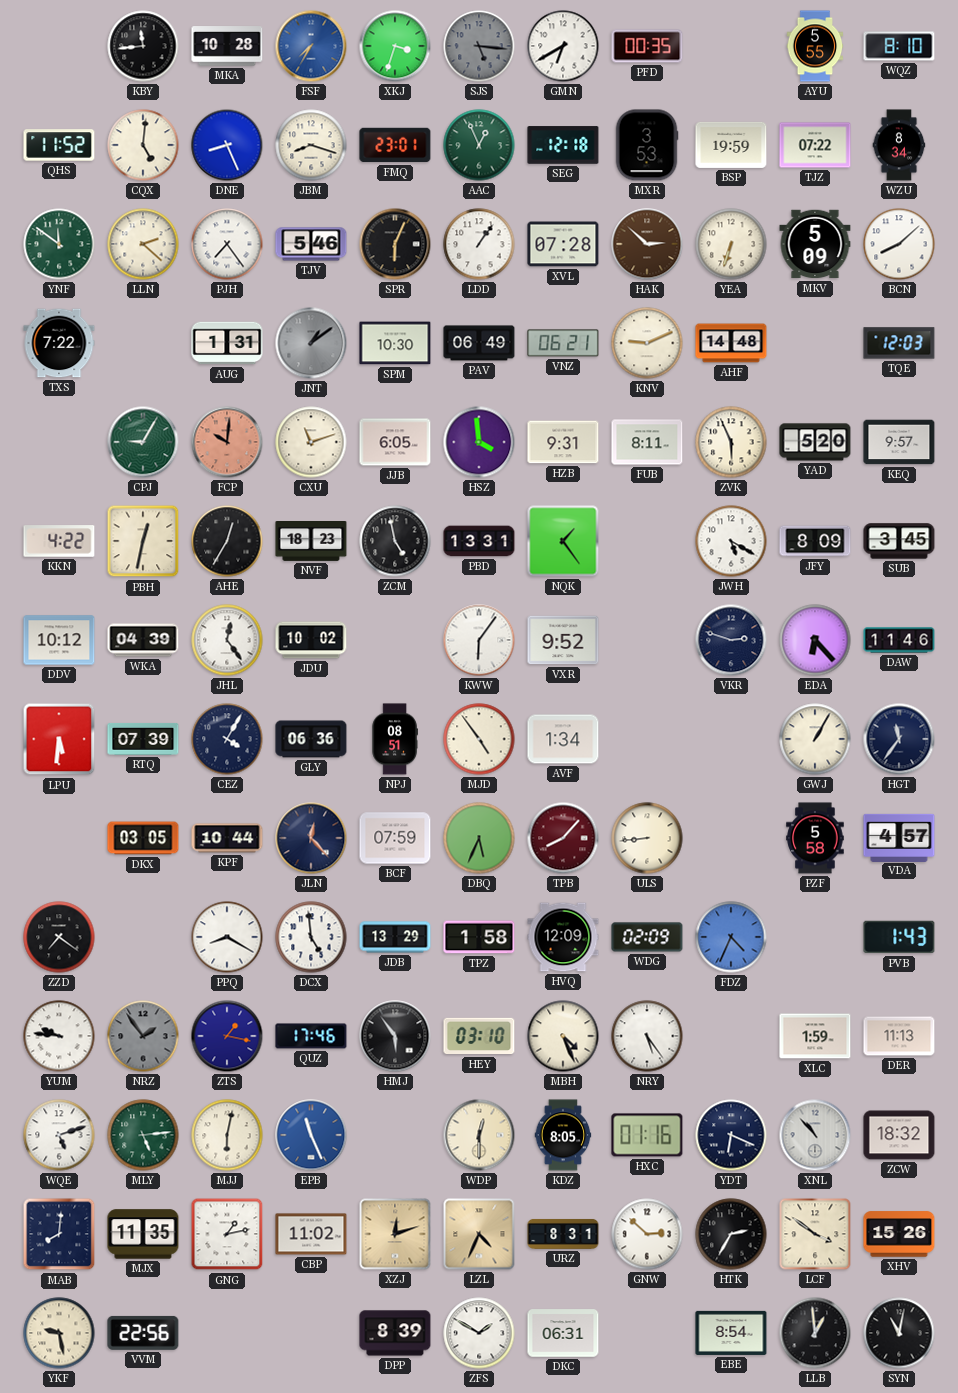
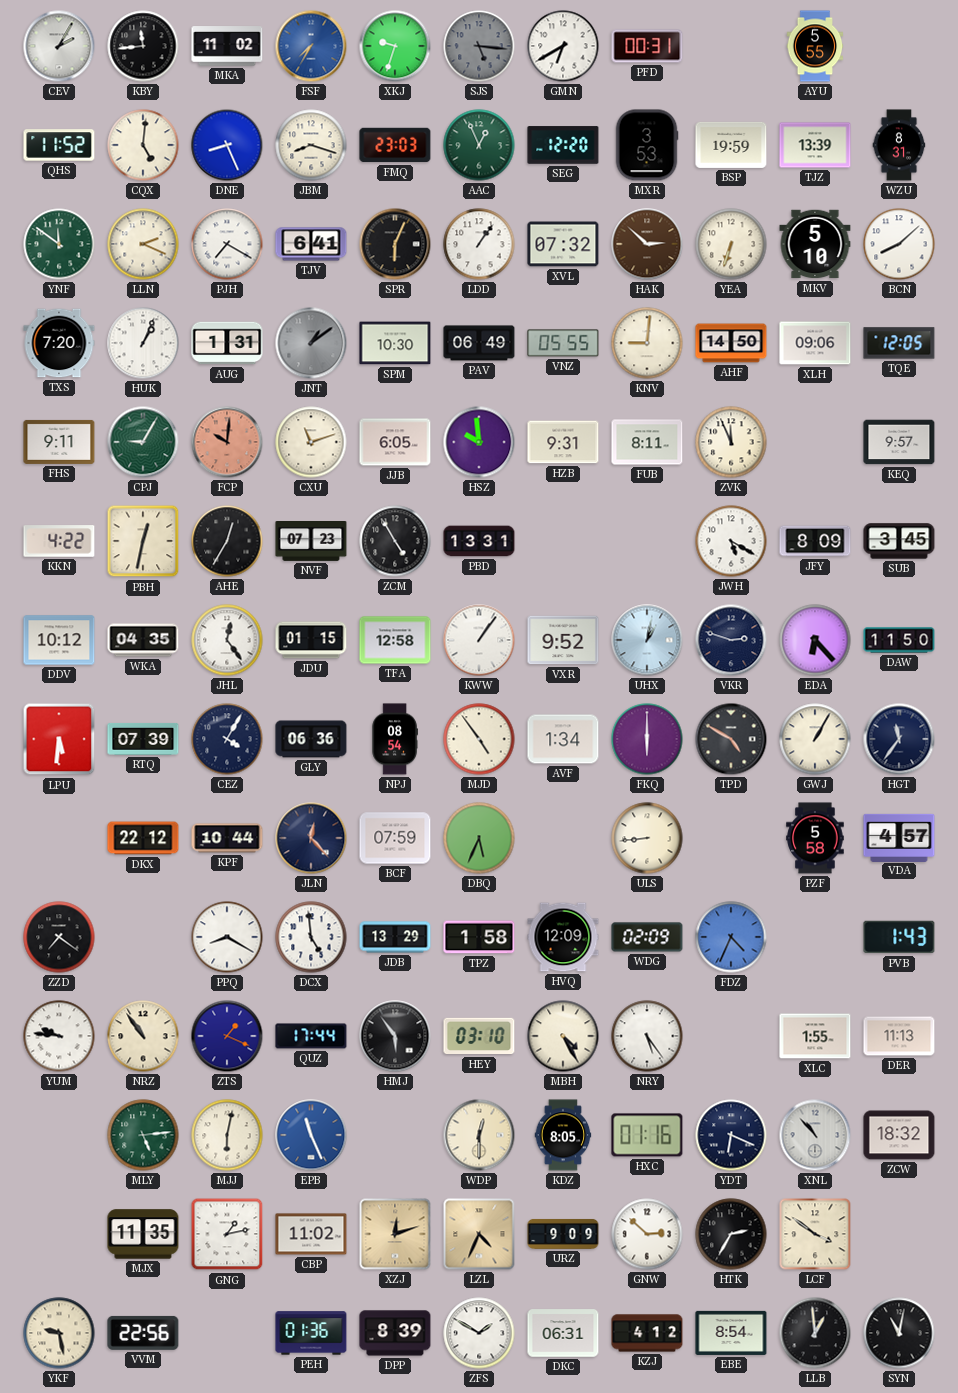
CEV: none -> 2:05 (59, 46)
MKA: 10:28 -> 11:02 (227, 46)
XKJ: 3:33 -> 9:33 (395, 46)
PFD: 00:35 -> 00:31 (647, 46)
WQZ: 8:10 -> none (899, 46)
FMQ: 23:01 -> 23:03 (395, 145)
SEG: 12:18 -> 12:20 (563, 145)
TJZ: 07:22 -> 13:39 (815, 145)
WZU: 8:34 -> 8:31 (899, 145)
LLN: 2:22 -> 2:19 (143, 244)
PJH: 7:24 -> 7:20 (227, 244)
TJV: 5:46 -> 6:41 (311, 244)
XVL: 07:28 -> 07:32 (563, 244)
MKV: 5:09 -> 5:10 (815, 244)
TXS: 7:22 -> 7:20 (59, 343)
HUK: none -> 1:04 (143, 343)
VNZ: 06:21 -> 05:55 (563, 343)
KNV: 9:11 -> 9:01 (647, 343)
AHF: 14:48 -> 14:50 (731, 343)
XLH: none -> 09:06 (815, 343)
TQE: 12:03 -> 12:05 (899, 343)
FHS: none -> 9:11 (59, 442)
HSZ: 3:59 -> 9:59 (479, 442)
ZVK: 5:56 -> 11:56 (731, 442)
YAD: 5:20 -> none (815, 442)
NVF: 18:23 -> 07:23 (311, 542)
ZCM: 4:58 -> 4:55 (395, 541)
NQK: 1:24 -> none (563, 541)
WKA: 04:39 -> 04:35 (143, 640)
JDU: 10:02 -> 01:15 (311, 640)
TFA: none -> 12:58 (395, 640)
KWW: 6:06 -> 1:06 (479, 640)
UHX: none -> 1:02 (647, 640)
DAW: 11:46 -> 11:50 (899, 640)
NPJ: 08:51 -> 08:54 (395, 739)
FKQ: none -> 6:00 (647, 739)
TPD: none -> 4:50 (731, 739)
DKX: 03:05 -> 22:12 (143, 838)
TPB: 8:07 -> none (563, 838)
NRZ: 1:54 -> 10:54 (143, 1036)
NRZ dial: grey -> cream (143, 1036)
ZTS: 1:17 -> 1:19 (227, 1036)
QUZ: 17:46 -> 17:44 (311, 1036)
MBH: 4:26 -> 4:25 (563, 1036)
XLC: 1:59 -> 1:55 (815, 1036)
WQE: 5:12 -> none (59, 1135)
MAB: 8:01 -> none (59, 1234)
URZ: 8:31 -> 9:09 (563, 1234)
XHV: 15:26 -> none (899, 1234)
PEH: none -> 01:36 (311, 1333)
KZJ: none -> 4:12 (647, 1333)
